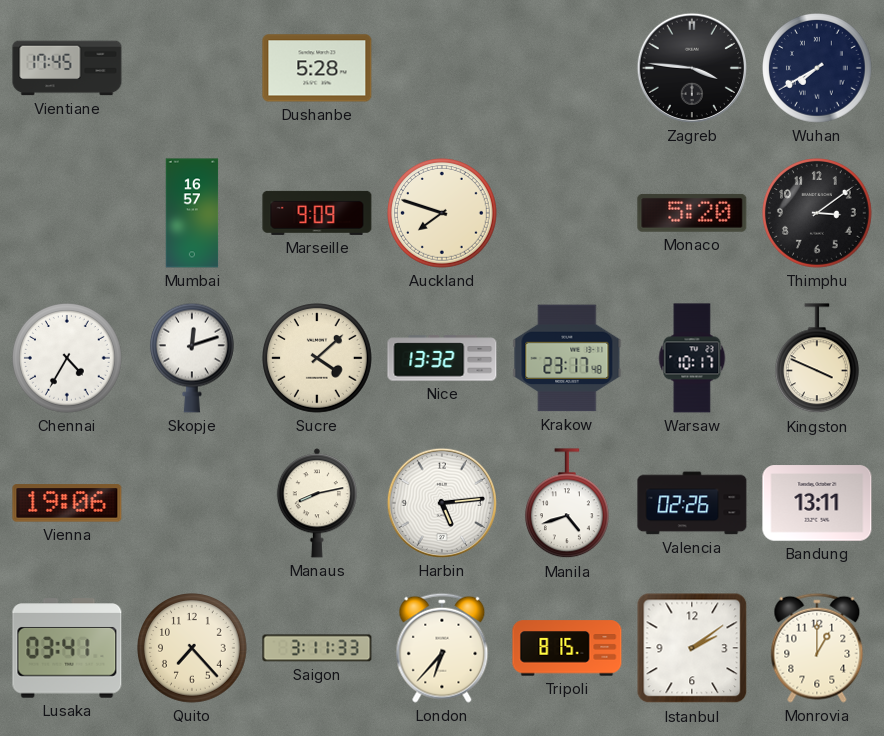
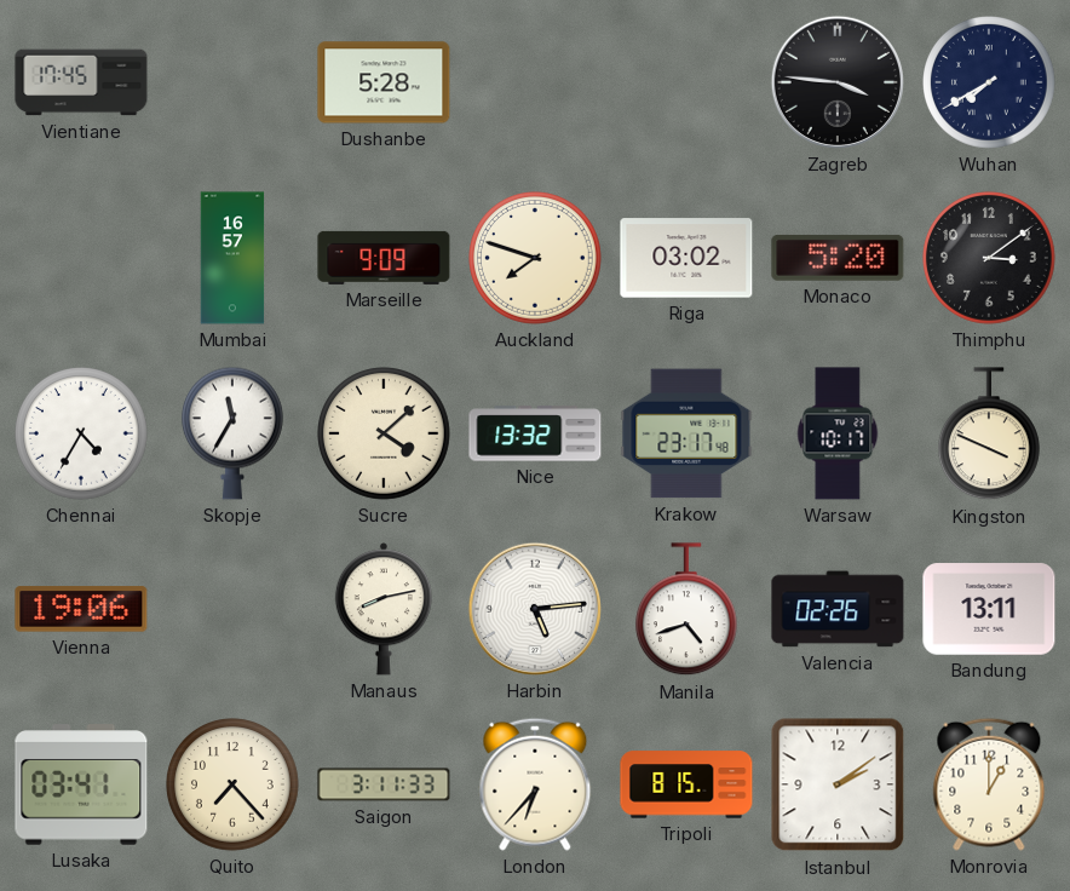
Riga: none -> 03:02 (686, 258)
Skopje: 12:12 -> 11:35 (232, 433)
